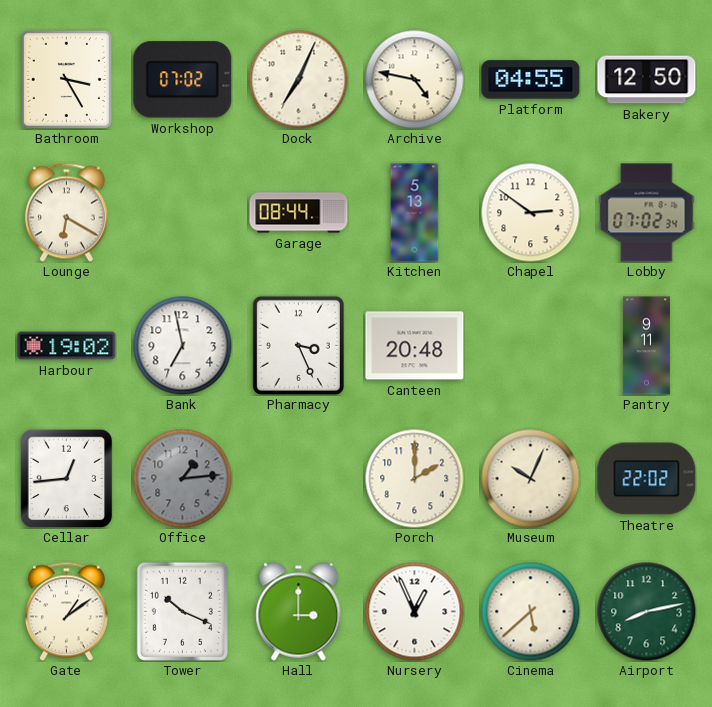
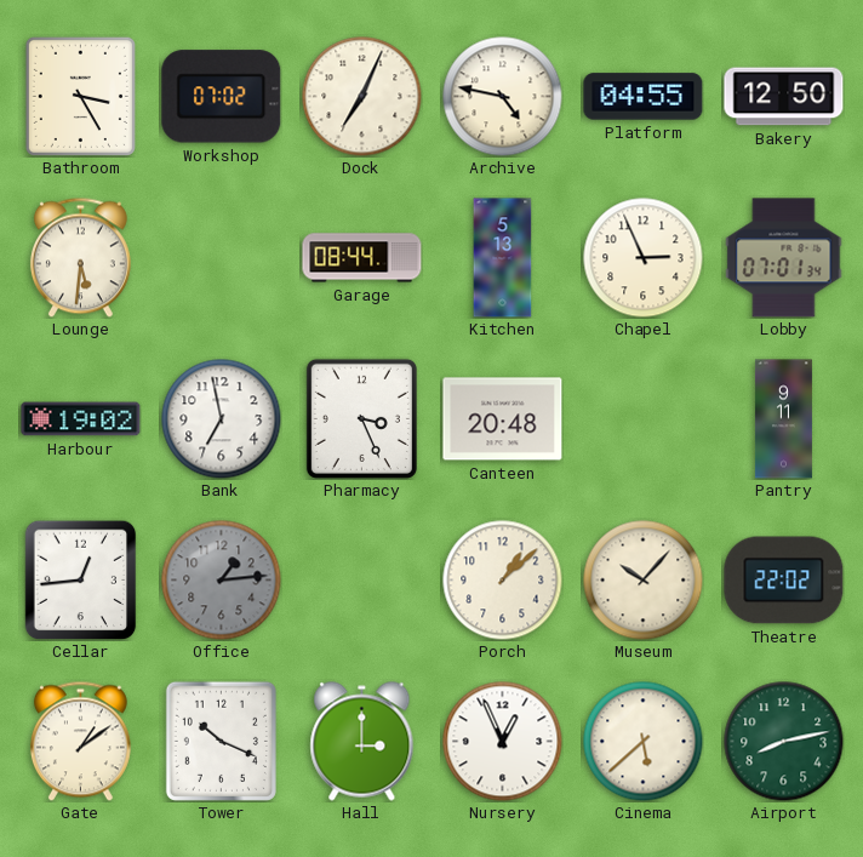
Lounge: 6:20 -> 5:31 (80, 257)
Chapel: 2:51 -> 2:56 (644, 258)
Lobby: 07:02 -> 07:01 (784, 258)
Porch: 2:00 -> 1:08 (503, 581)
Museum: 10:04 -> 10:07 (644, 581)
